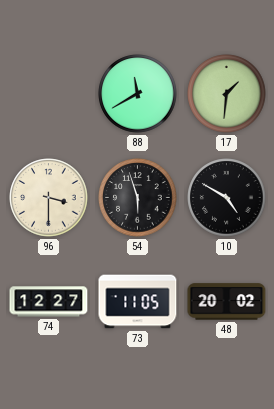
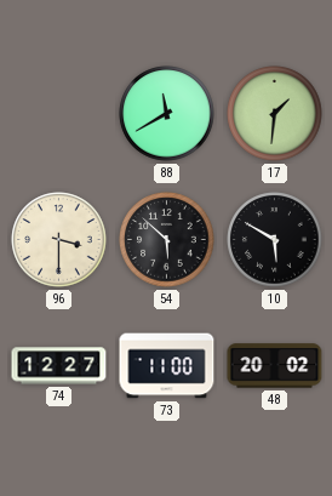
54: 5:57 -> 5:52 (167, 240)
10: 4:50 -> 5:50 (275, 240)
73: 11:05 -> 11:00 (167, 366)
